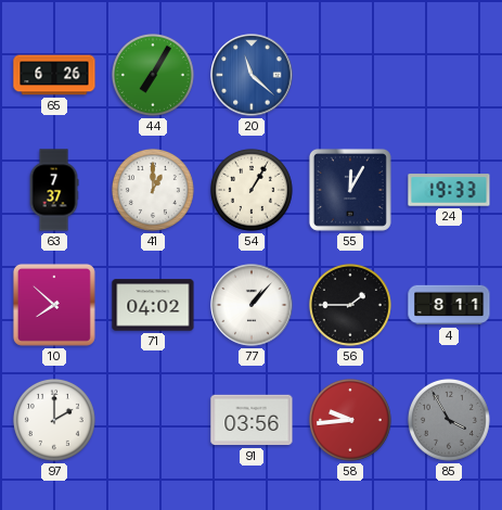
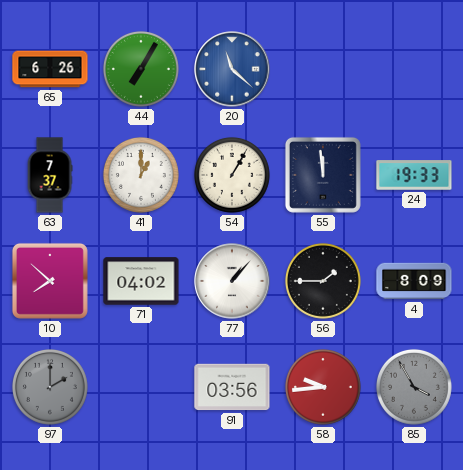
55: 12:05 -> 11:59 (323, 175)
4: 8:11 -> 8:09 (414, 281)
97 dial: white -> grey (50, 387)
